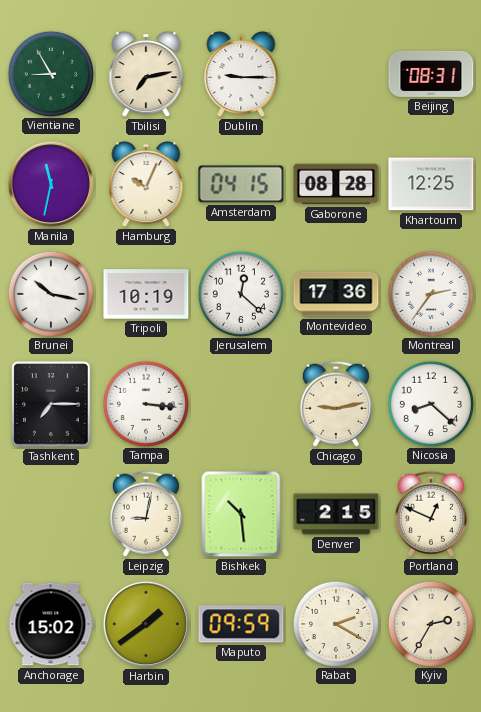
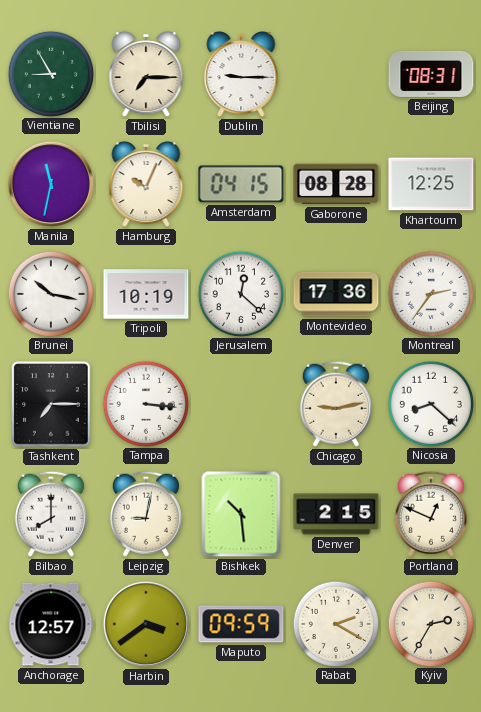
Tbilisi: 7:13 -> 7:15 (146, 74)
Bilbao: none -> 8:00 (51, 514)
Anchorage: 15:02 -> 12:57 (51, 624)
Harbin: 1:39 -> 3:39 (146, 624)
